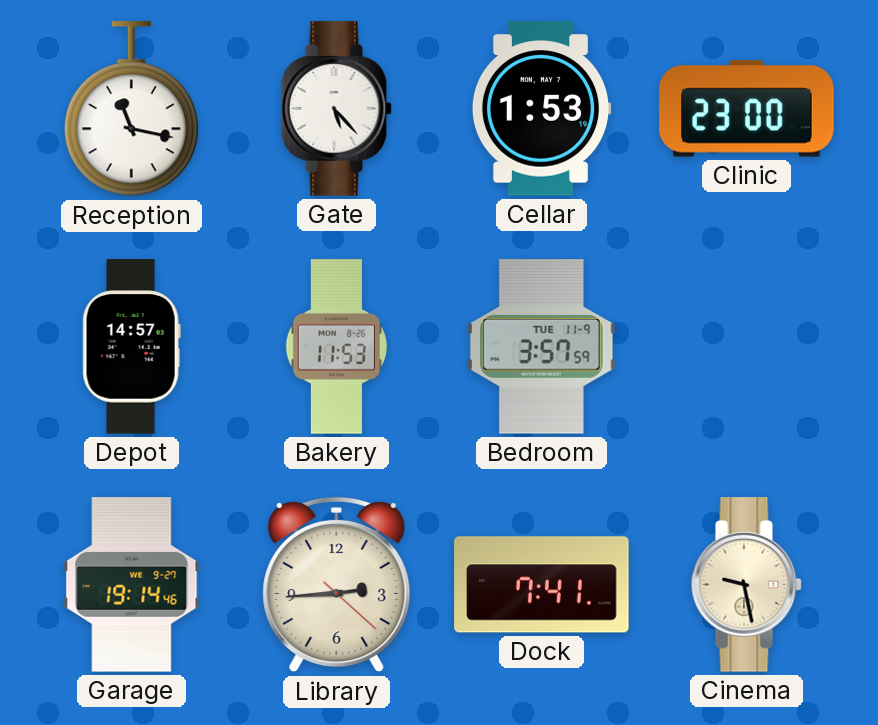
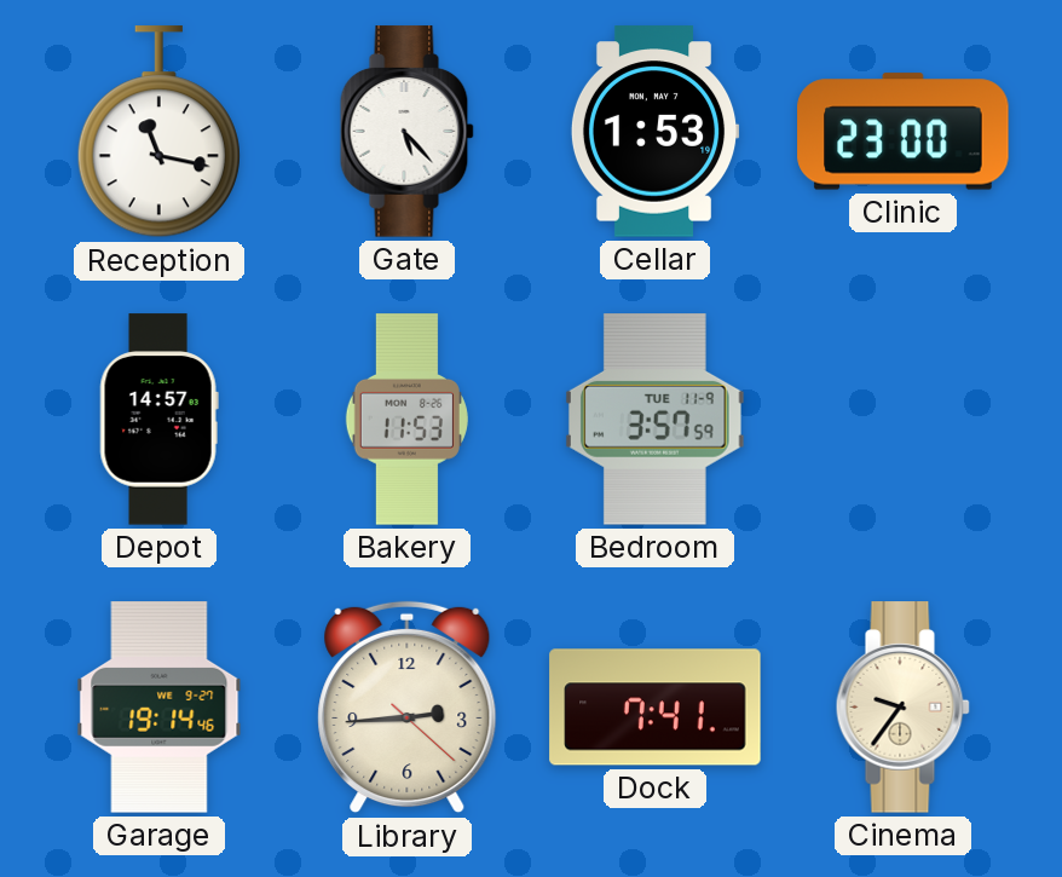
Cinema: 9:28 -> 9:36 (902, 708)
